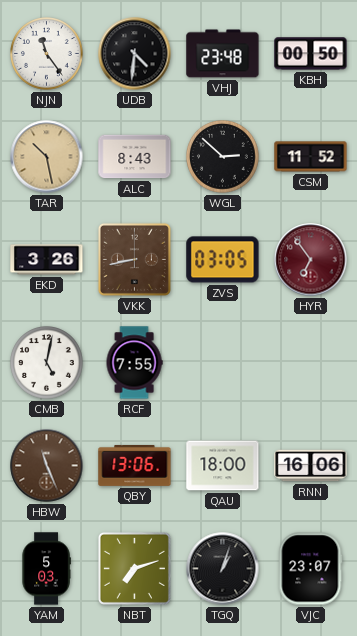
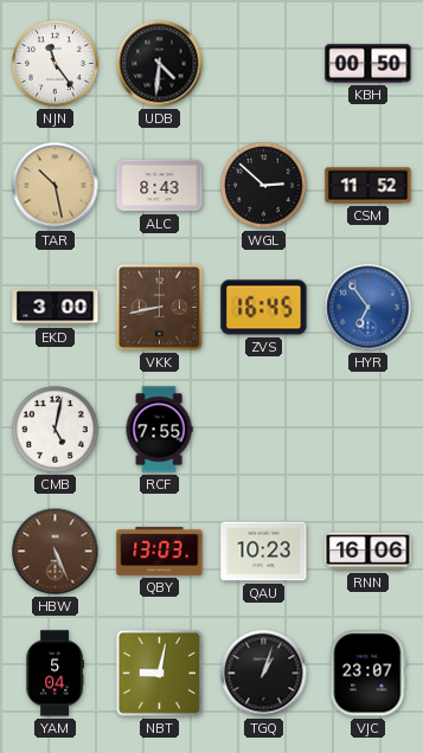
VHJ: 23:48 -> none (223, 54)
EKD: 3:26 -> 3:00 (56, 308)
ZVS: 03:05 -> 16:45 (264, 308)
HYR dial: burgundy -> blue (368, 308)
HBW: 11:26 -> 5:26 (56, 552)
QBY: 13:06 -> 13:03 (160, 551)
QAU: 18:00 -> 10:23 (264, 552)
YAM: 5:03 -> 5:04 (55, 674)
NBT: 7:12 -> 9:02 (159, 672)
